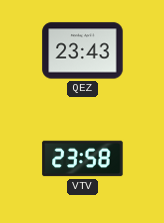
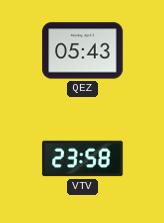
QEZ: 23:43 -> 05:43 (83, 51)
